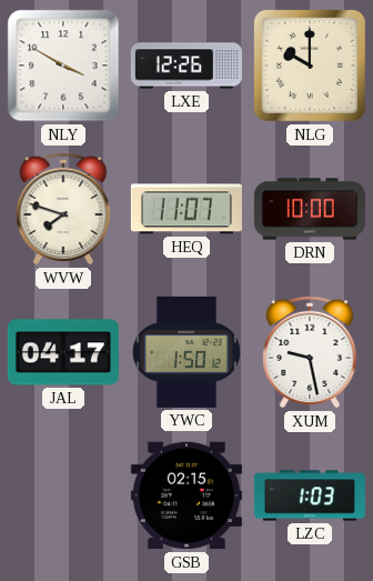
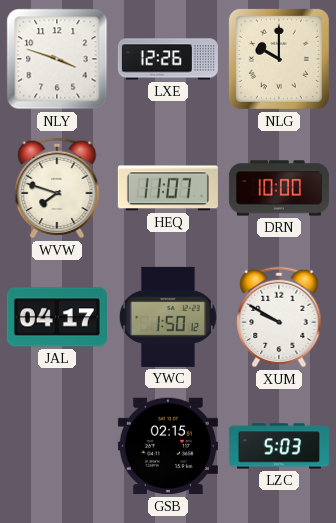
NLY: 3:50 -> 3:48 (57, 59)
XUM: 9:28 -> 9:50 (279, 317)
LZC: 1:03 -> 5:03 (279, 446)
